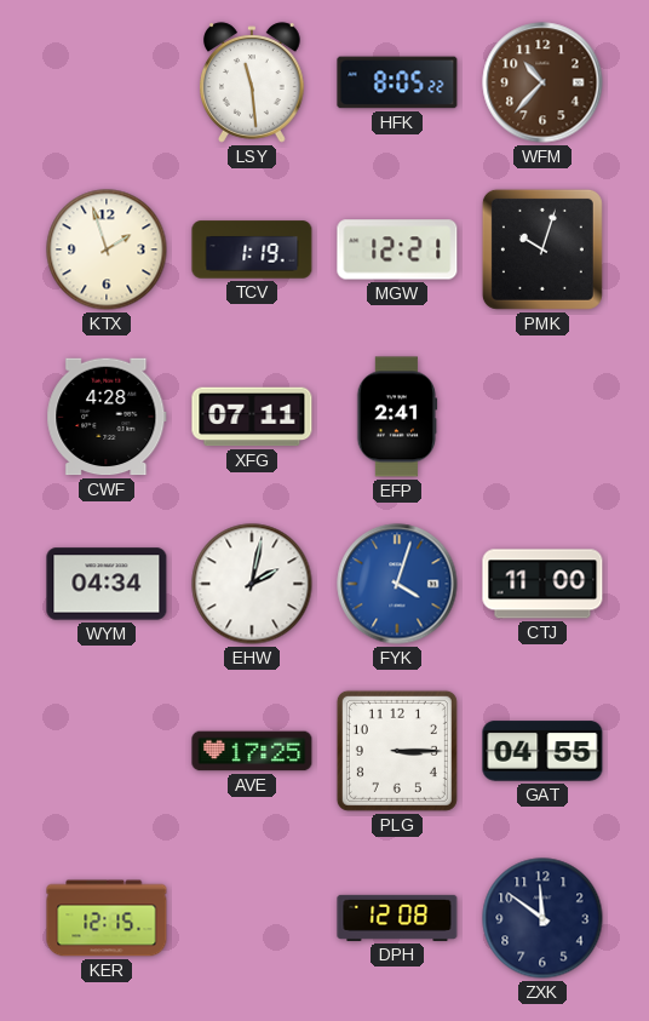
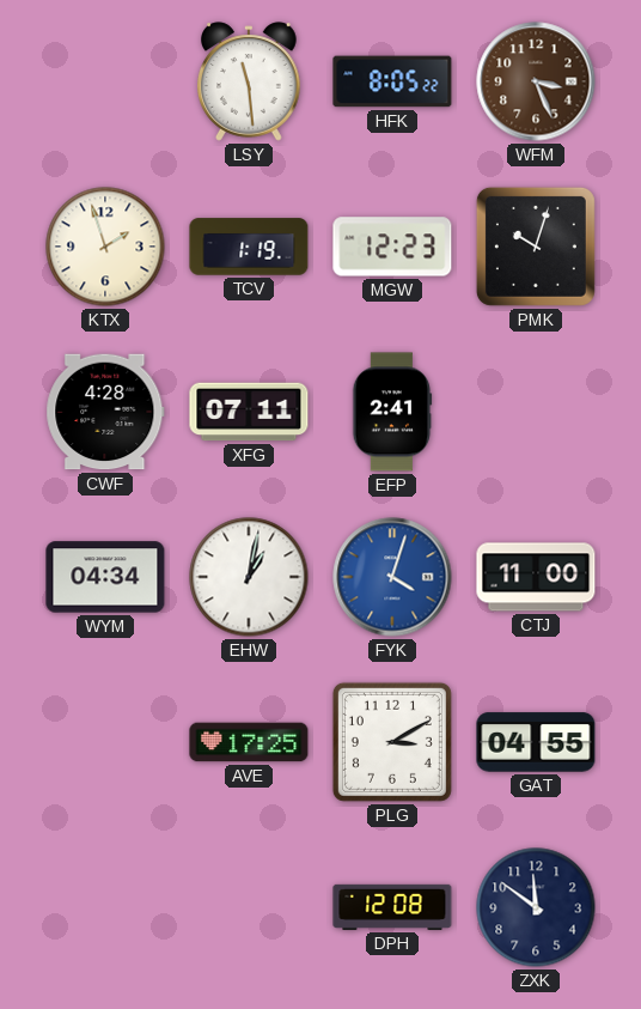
WFM: 10:37 -> 3:26 (536, 81)
MGW: 12:21 -> 12:23 (392, 247)
EHW: 2:02 -> 1:02 (249, 577)
PLG: 3:15 -> 3:10 (392, 742)
KER: 12:15 -> none (107, 918)
